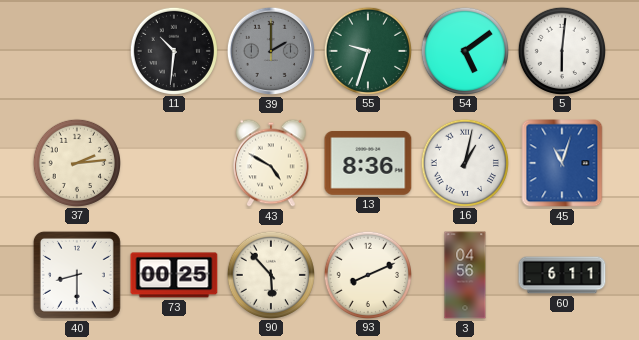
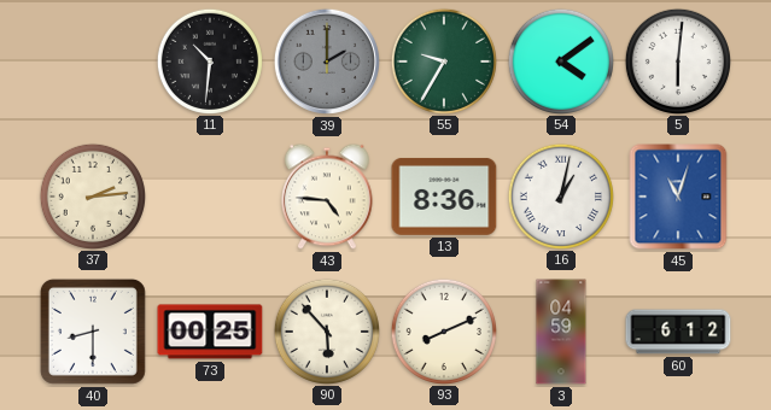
55: 9:33 -> 9:35 (443, 60)
54: 5:09 -> 4:09 (560, 60)
43: 4:50 -> 4:46 (327, 197)
3: 04:56 -> 04:59 (561, 332)
60: 6:11 -> 6:12 (678, 332)
